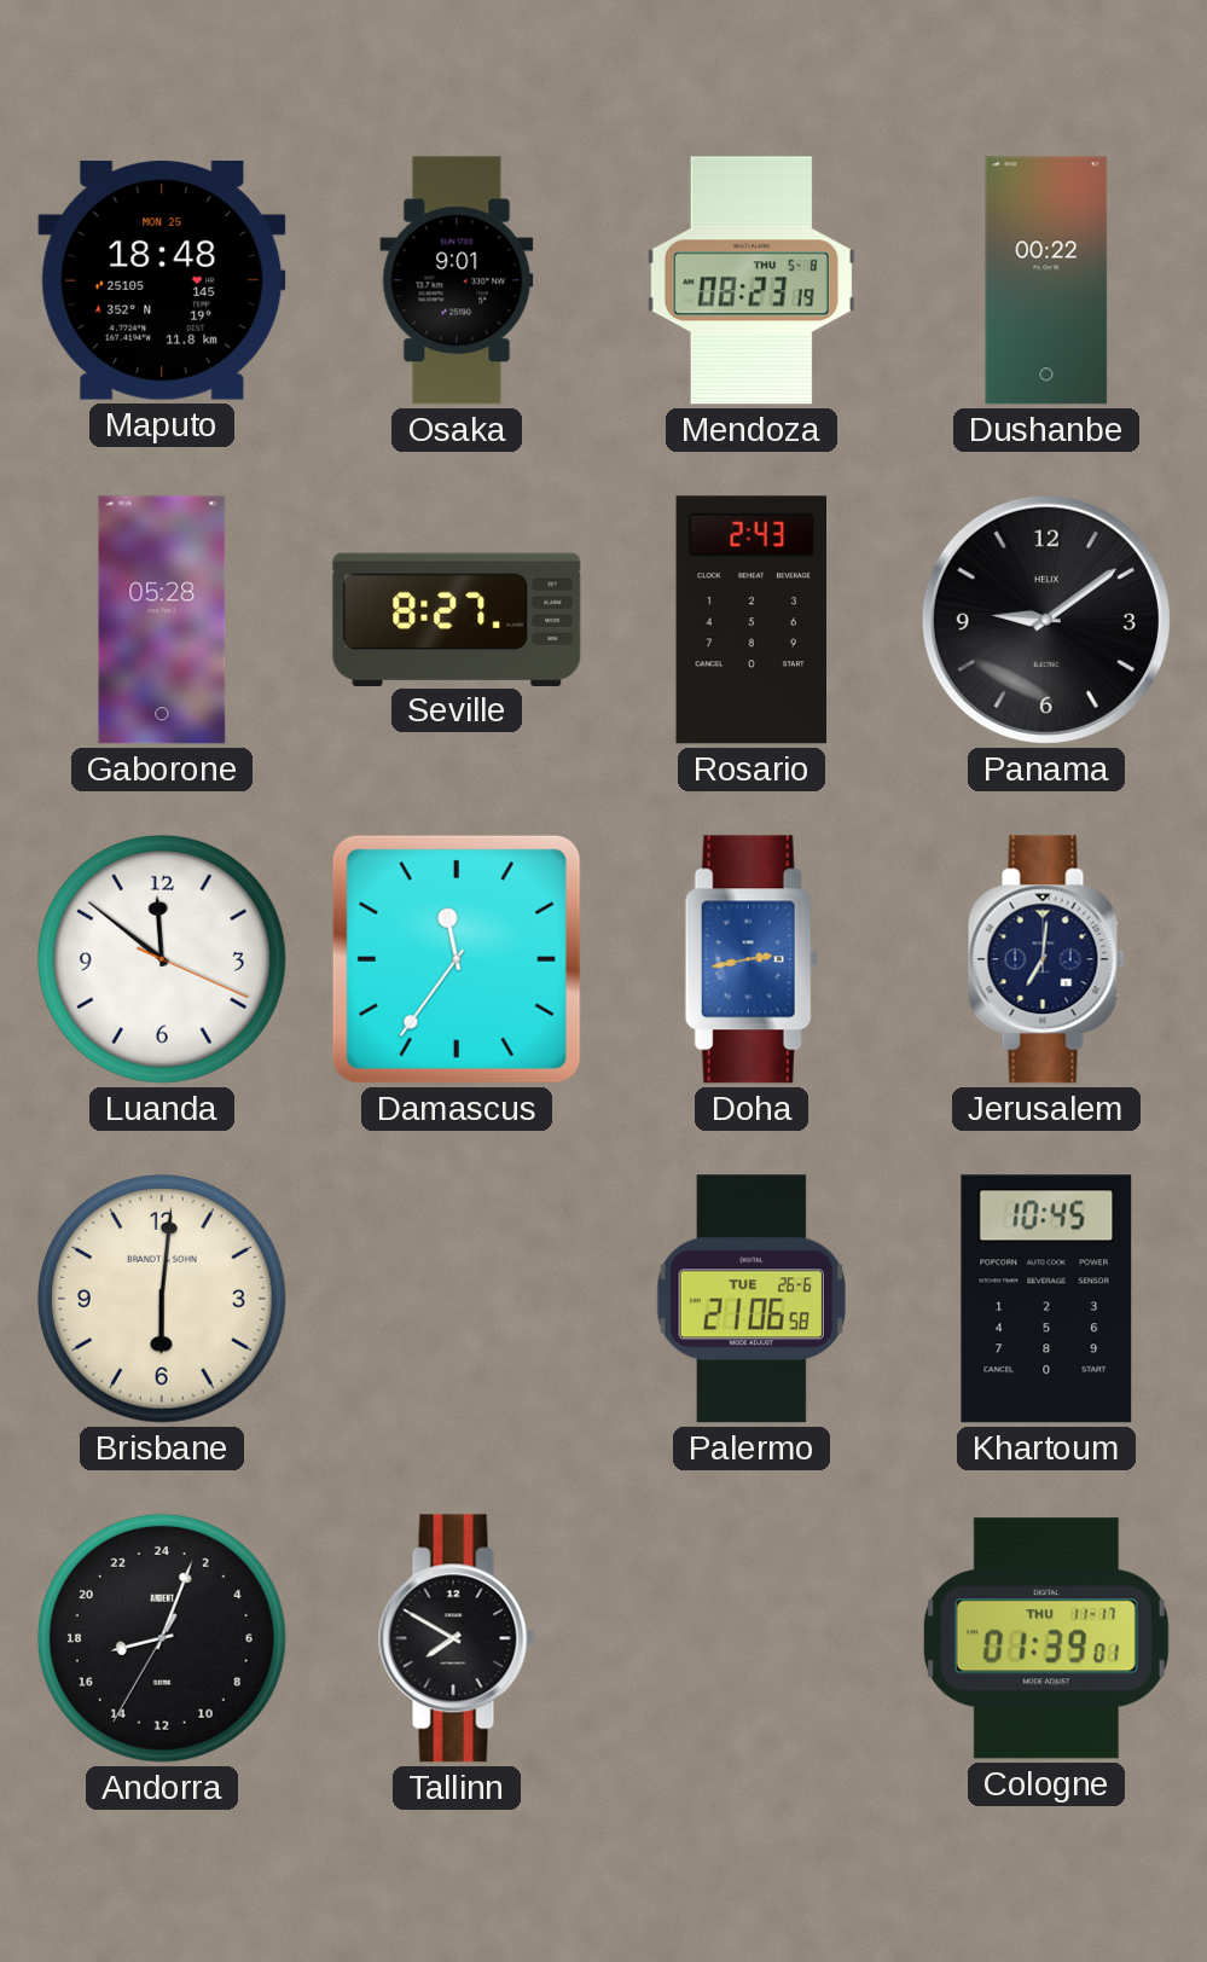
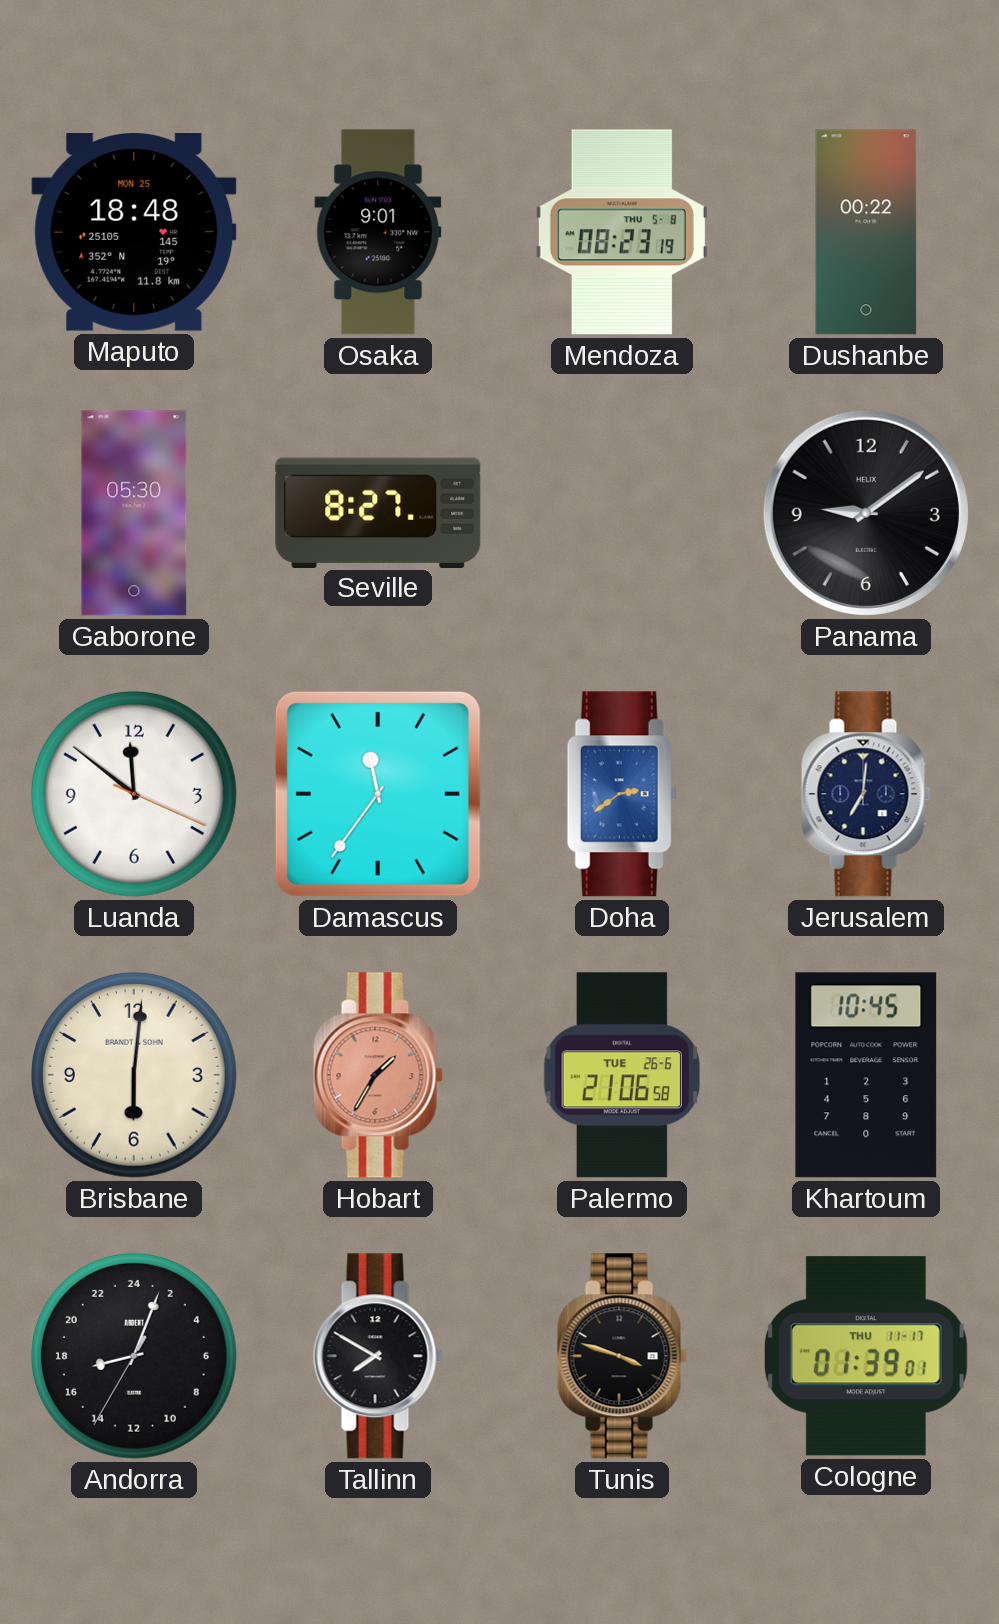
Gaborone: 05:28 -> 05:30 (134, 513)
Rosario: 2:43 -> none (752, 620)
Doha: 2:43 -> 2:39 (622, 794)
Hobart: none -> 1:35 (378, 1075)
Tunis: none -> 3:48 (622, 1356)
